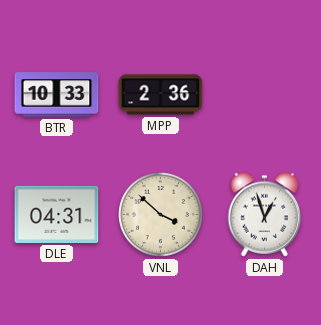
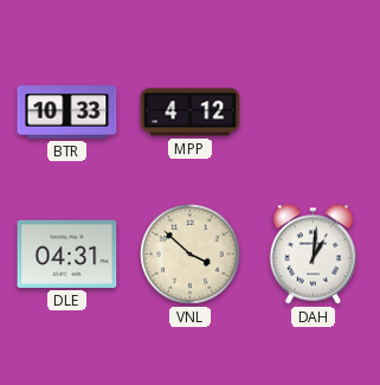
MPP: 2:36 -> 4:12 (191, 113)
DAH: 12:57 -> 1:01 (314, 255)
